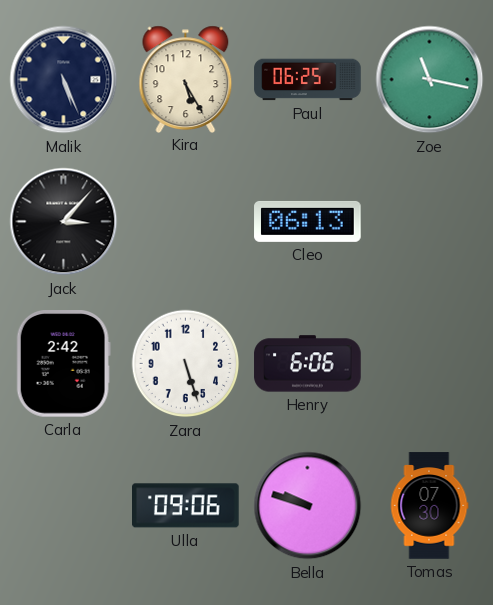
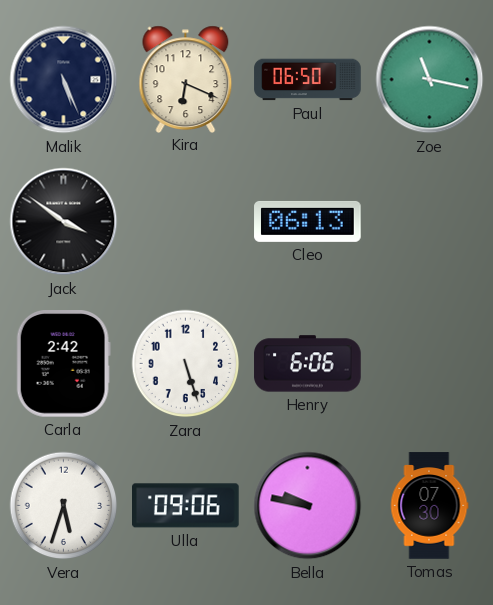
Kira: 5:25 -> 6:19 (186, 79)
Paul: 06:25 -> 06:50 (308, 80)
Jack: 3:07 -> 3:51 (64, 222)
Vera: none -> 5:33 (64, 506)
Bella: 9:48 -> 9:47 (308, 506)
